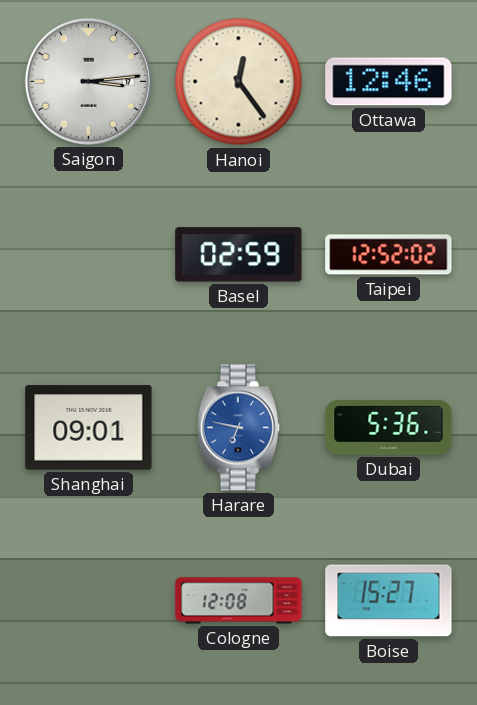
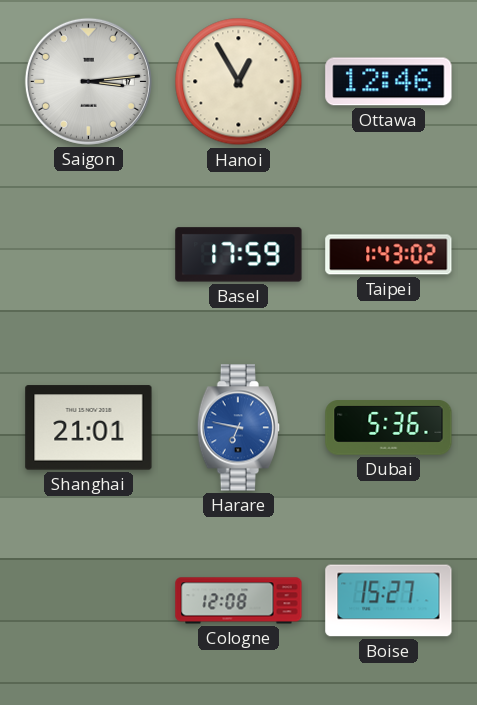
Hanoi: 12:24 -> 12:55 (239, 82)
Basel: 02:59 -> 17:59 (239, 255)
Taipei: 12:52 -> 1:43 (389, 255)
Shanghai: 09:01 -> 21:01 (89, 428)
